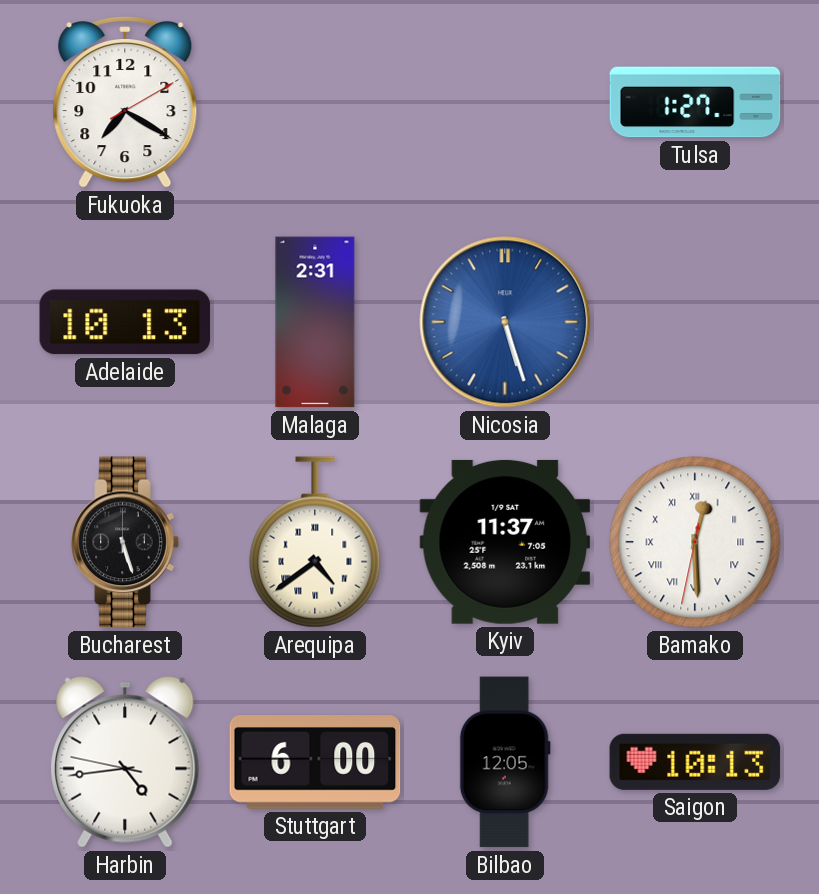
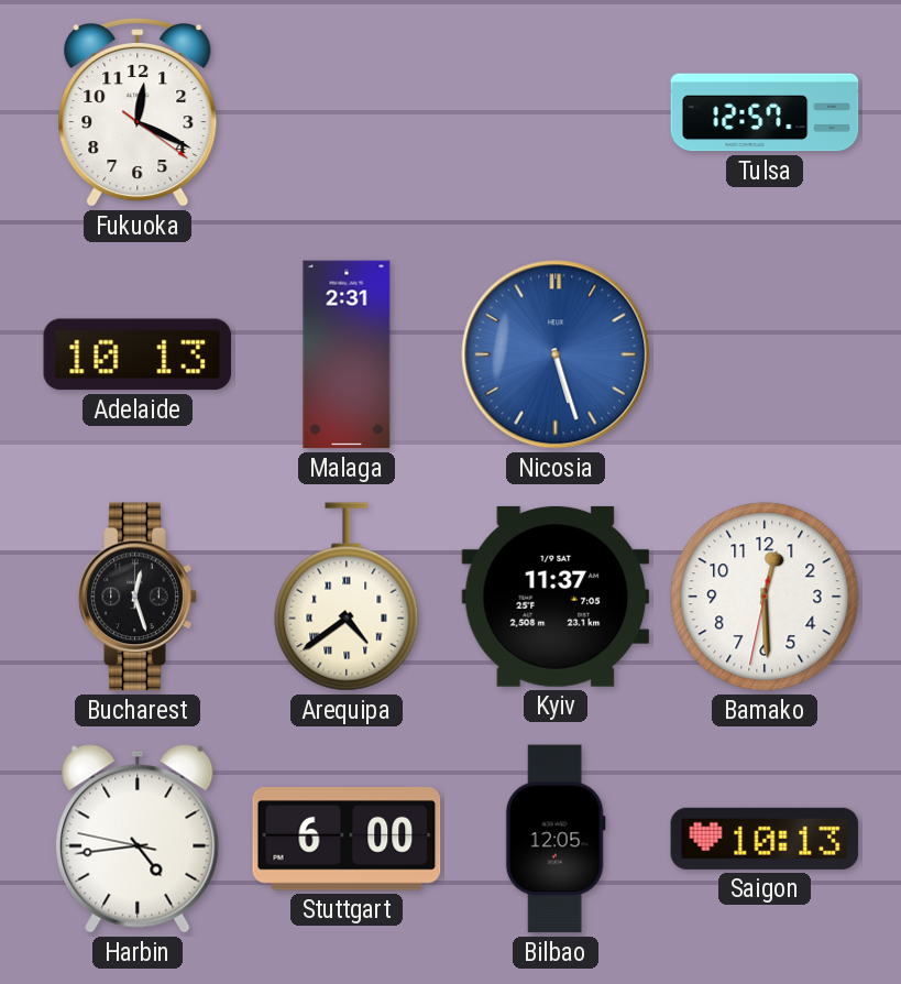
Fukuoka: 7:20 -> 12:19 (138, 112)
Tulsa: 1:27 -> 12:57 (765, 112)
Bucharest: 5:27 -> 12:27 (138, 597)
Bamako numerals: Roman -> Arabic (765, 597)
